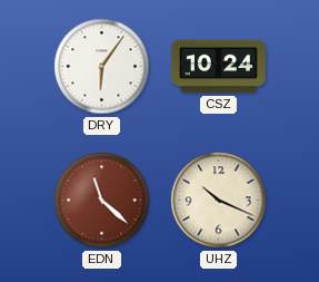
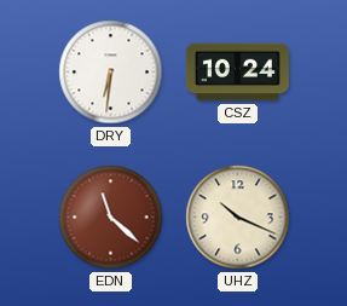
DRY: 6:06 -> 6:31 (111, 73)
